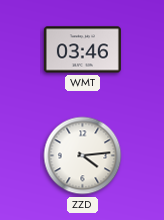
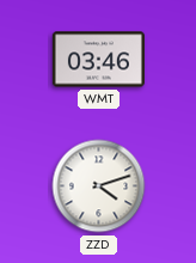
ZZD: 4:14 -> 4:12 (99, 186)
